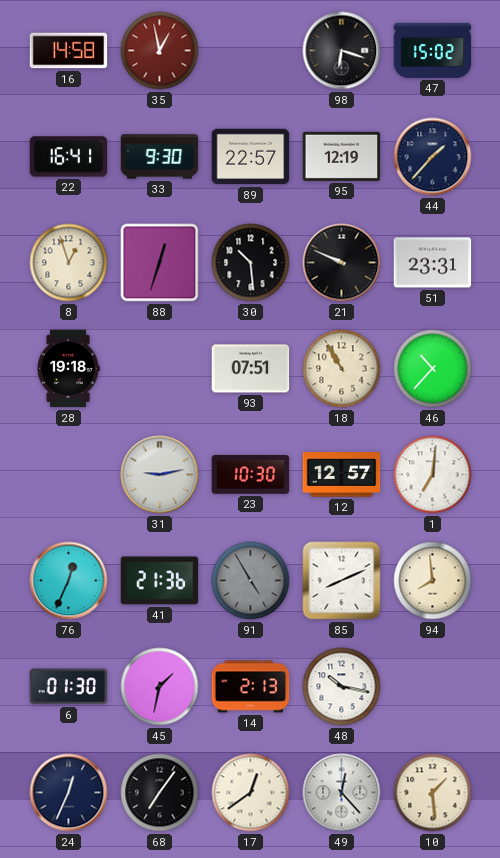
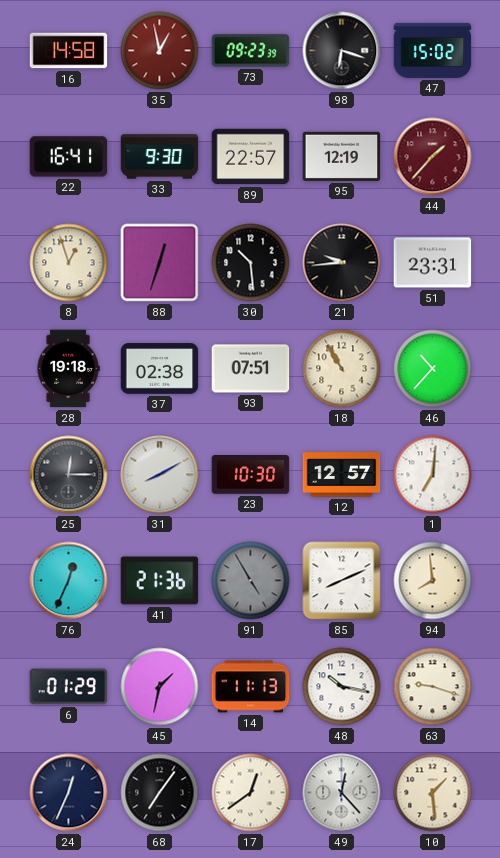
73: none -> 09:23 (251, 51)
44 dial: navy -> burgundy (433, 157)
21: 9:49 -> 9:44 (342, 263)
37: none -> 02:38 (160, 369)
25: none -> 12:15 (69, 475)
31: 9:13 -> 8:10 (160, 475)
6: 01:30 -> 01:29 (69, 687)
14: 2:13 -> 11:13 (251, 687)
63: none -> 9:18 (433, 687)
